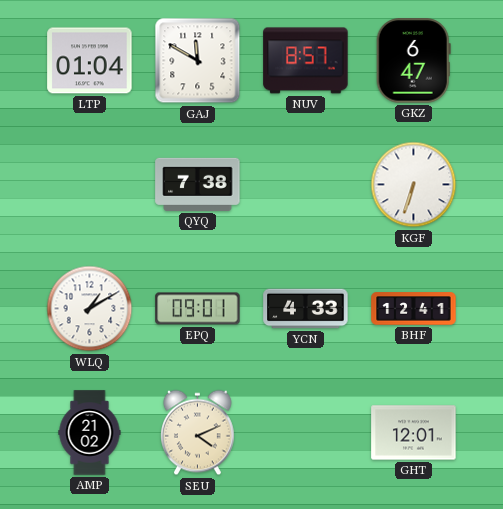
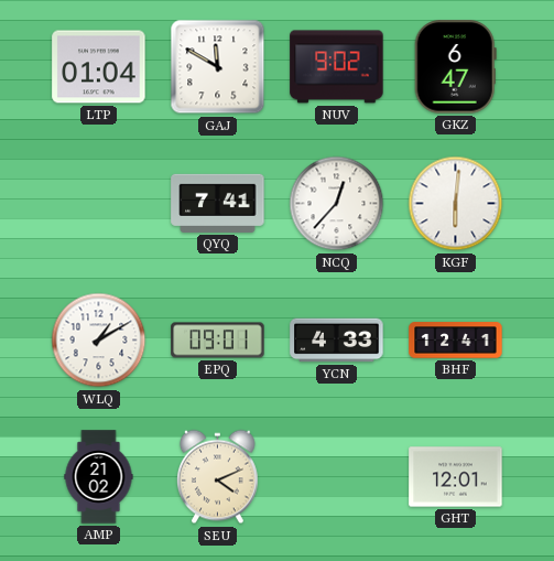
NUV: 8:57 -> 9:02 (337, 67)
QYQ: 7:38 -> 7:41 (218, 203)
NCQ: none -> 12:37 (337, 204)
KGF: 6:33 -> 6:01 (456, 204)
